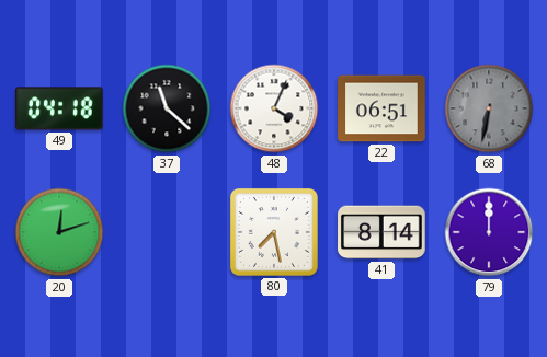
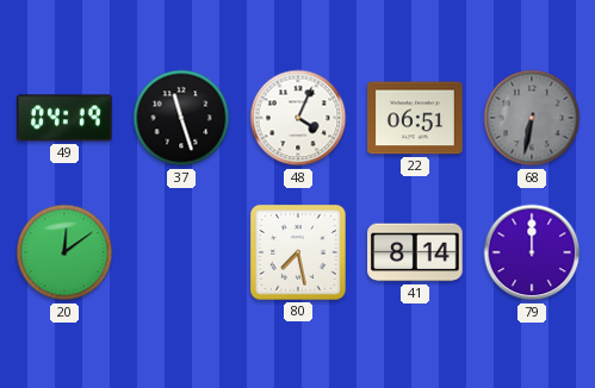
49: 04:18 -> 04:19 (64, 118)
37: 11:22 -> 11:27 (181, 118)
20: 12:12 -> 12:09 (64, 252)
